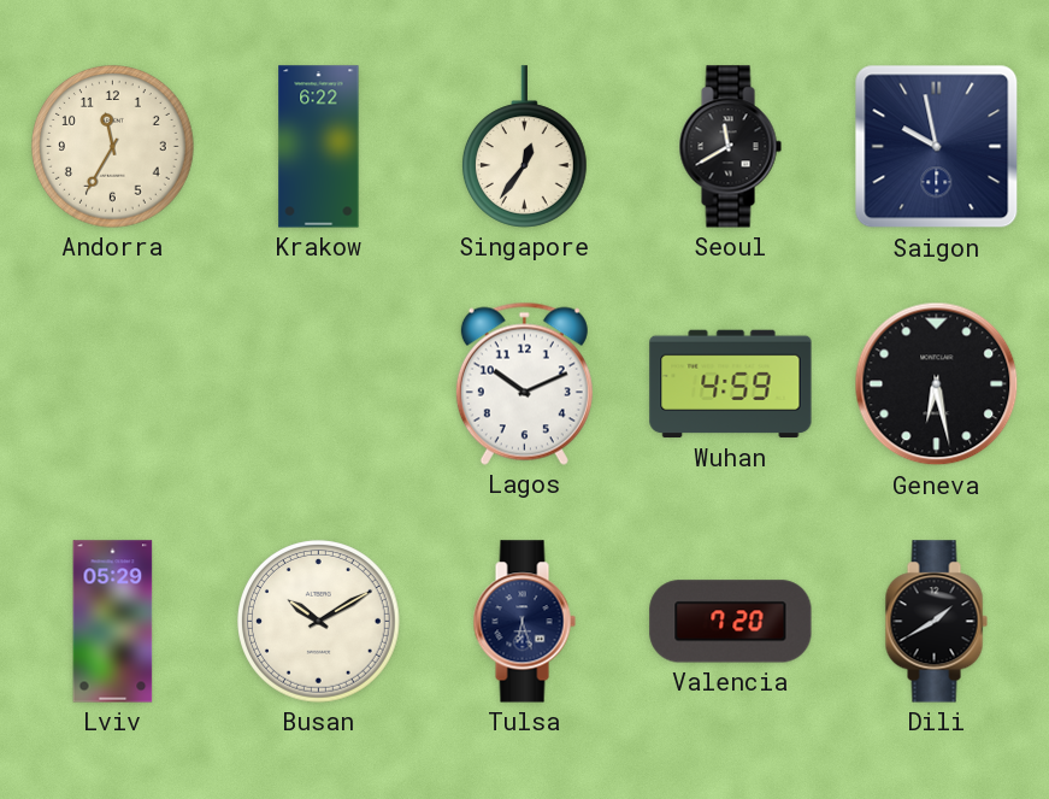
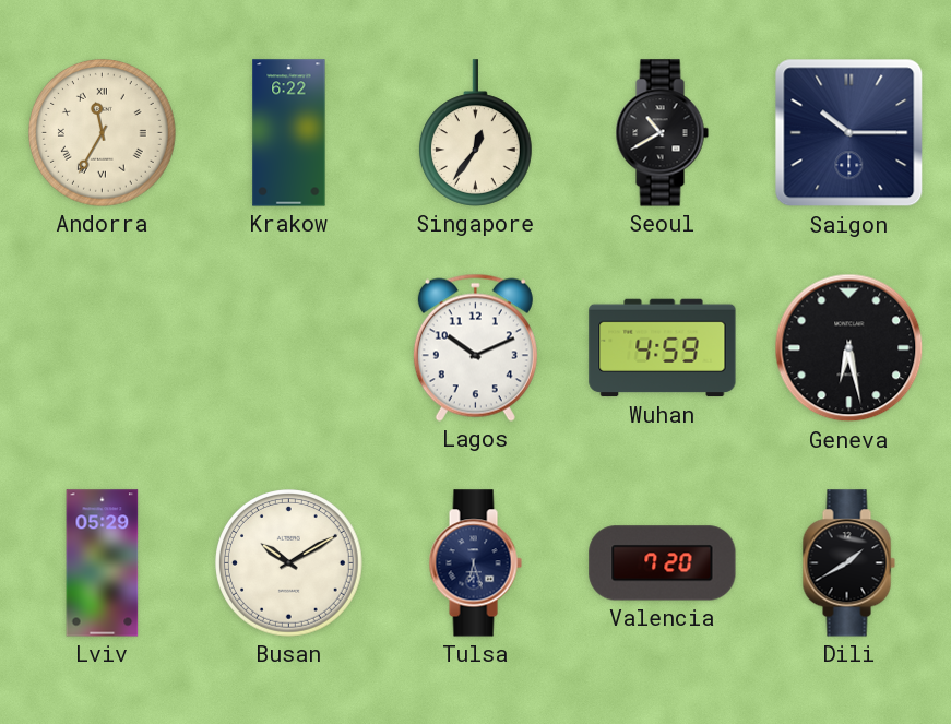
Andorra numerals: Arabic -> Roman (103, 133)
Seoul: 11:40 -> 10:40 (662, 133)
Saigon: 9:58 -> 10:15 (849, 133)
